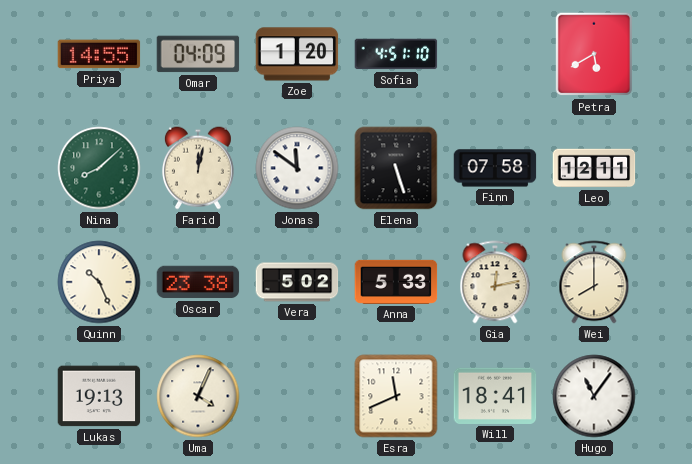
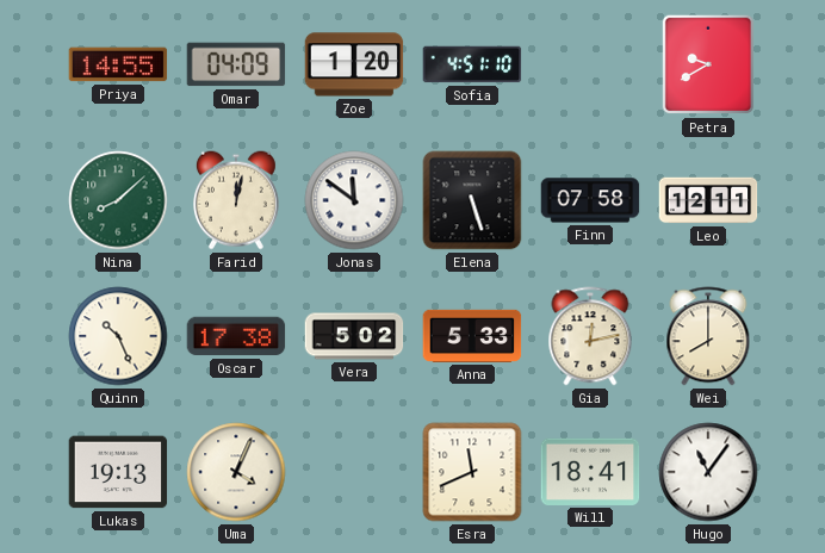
Petra: 5:40 -> 9:40 (708, 64)
Oscar: 23:38 -> 17:38 (236, 336)
